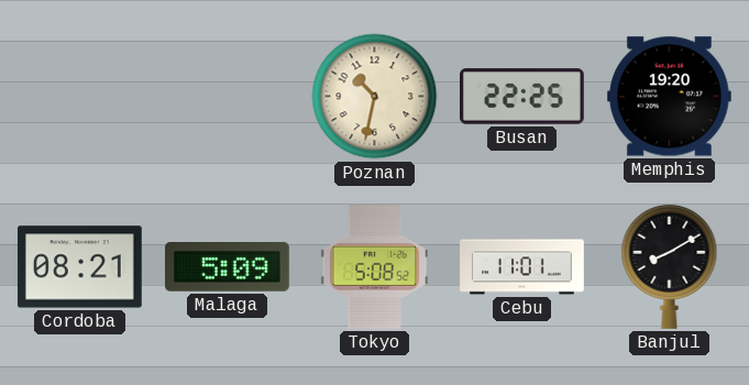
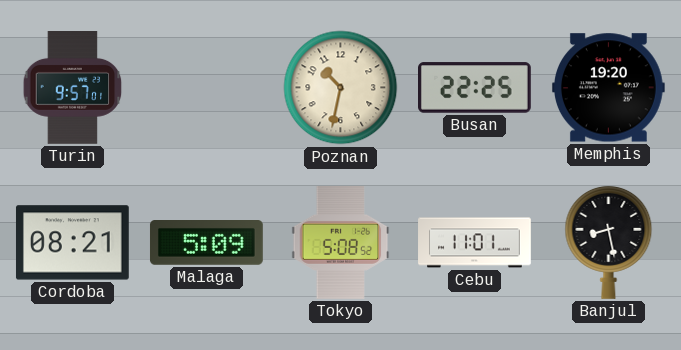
Turin: none -> 9:57 (73, 88)
Banjul: 8:10 -> 8:28 (609, 242)
